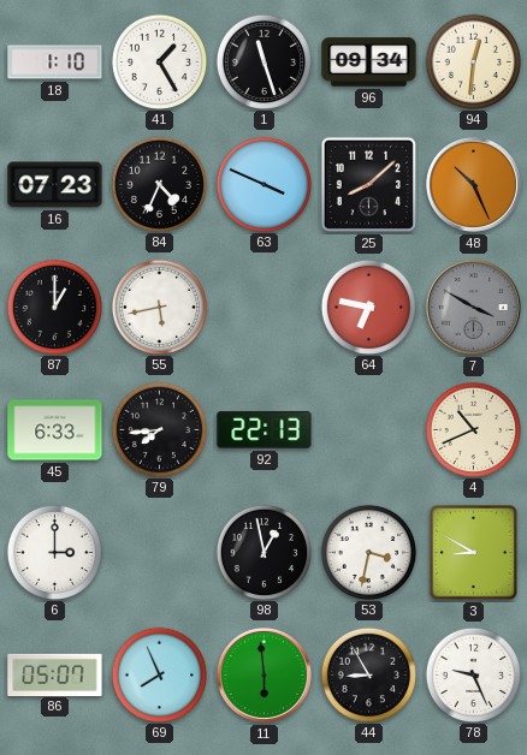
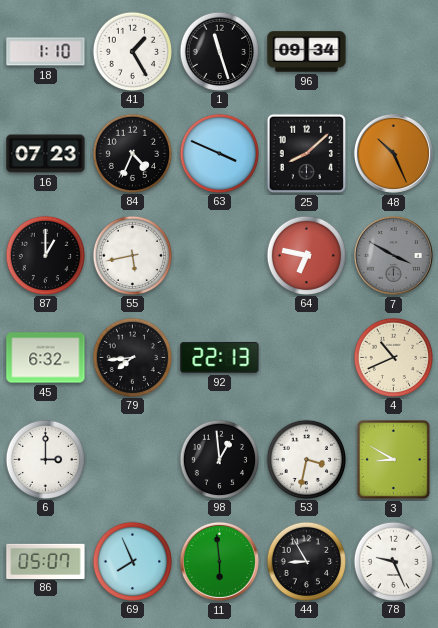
94: 12:31 -> none (473, 61)
45: 6:33 -> 6:32 (46, 358)
98: 12:58 -> 12:59 (219, 459)
